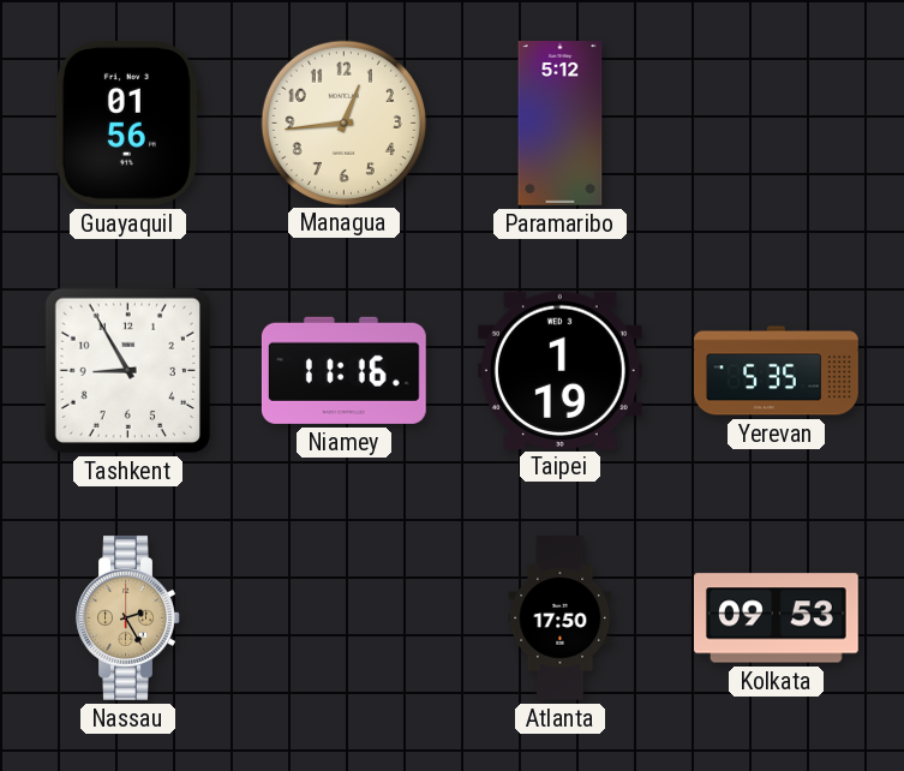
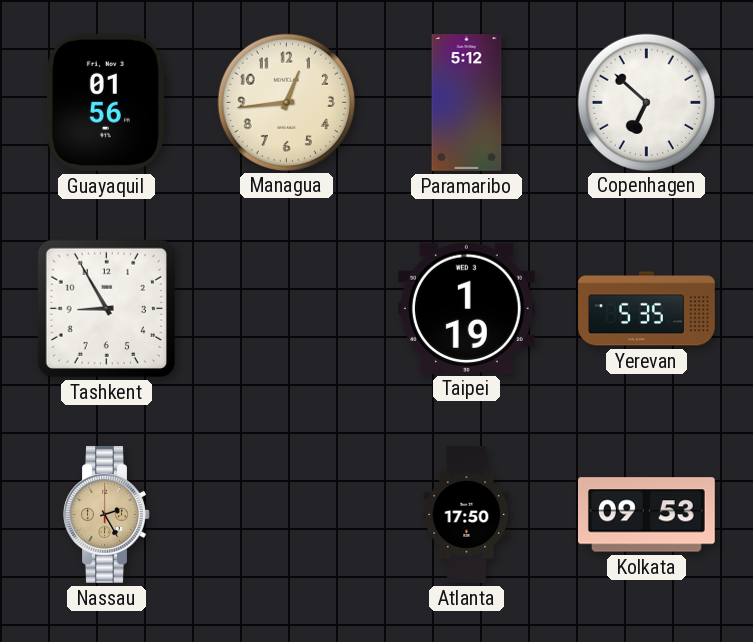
Copenhagen: none -> 6:52 (646, 102)
Niamey: 11:16 -> none (343, 370)
